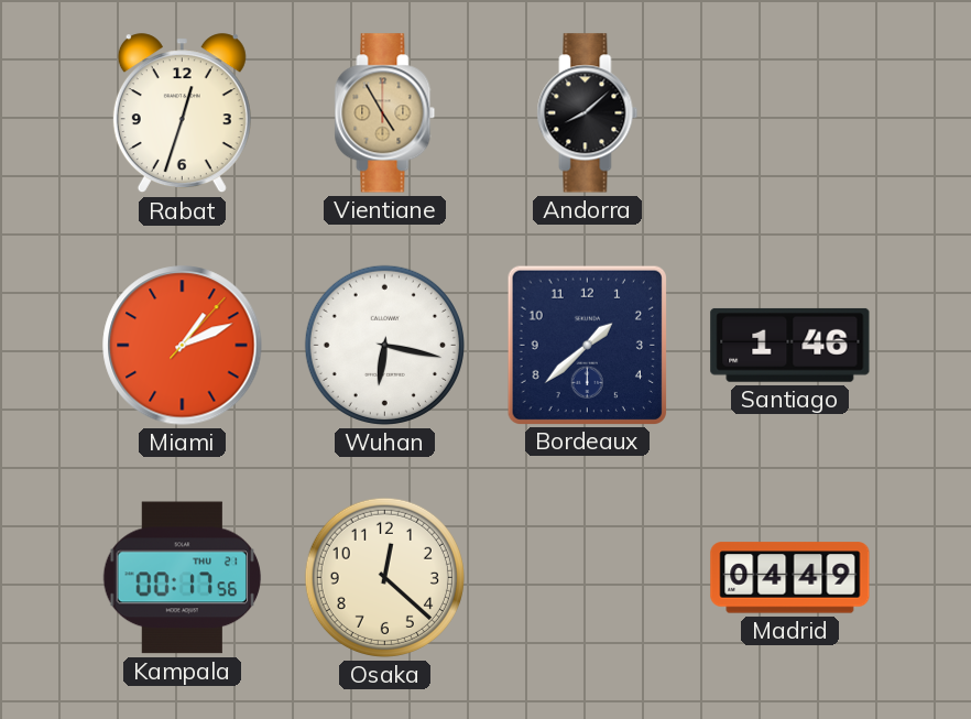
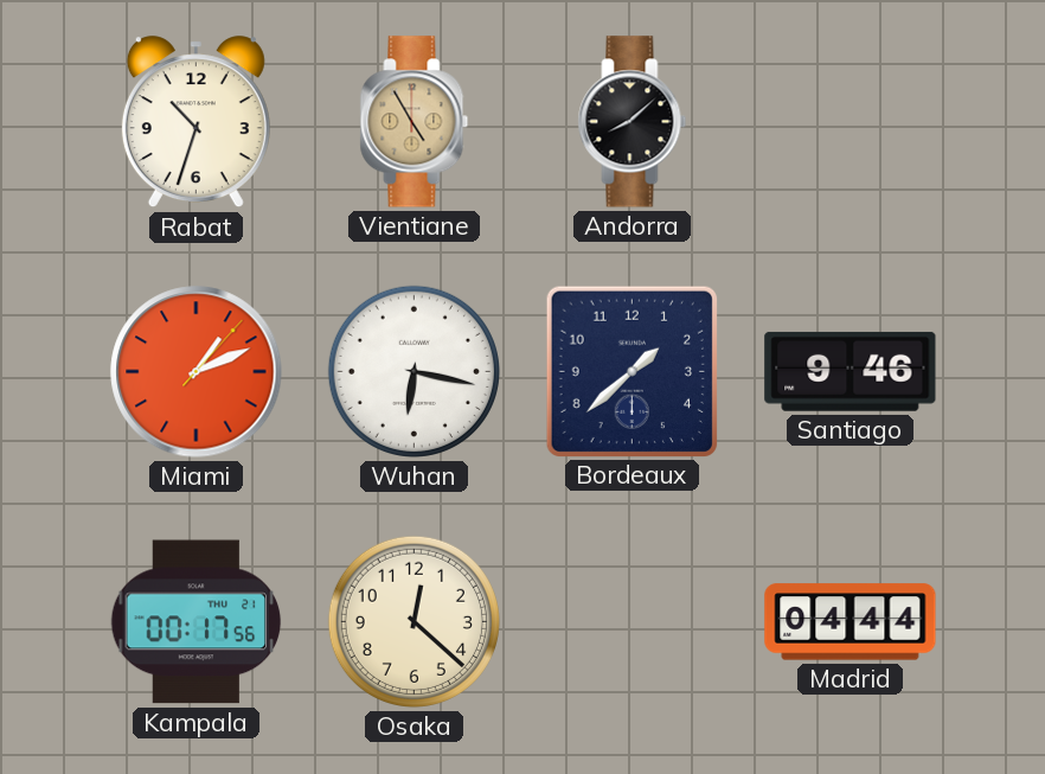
Rabat: 12:33 -> 10:33 (195, 122)
Santiago: 1:46 -> 9:46 (851, 371)
Madrid: 04:49 -> 04:44 (851, 622)
